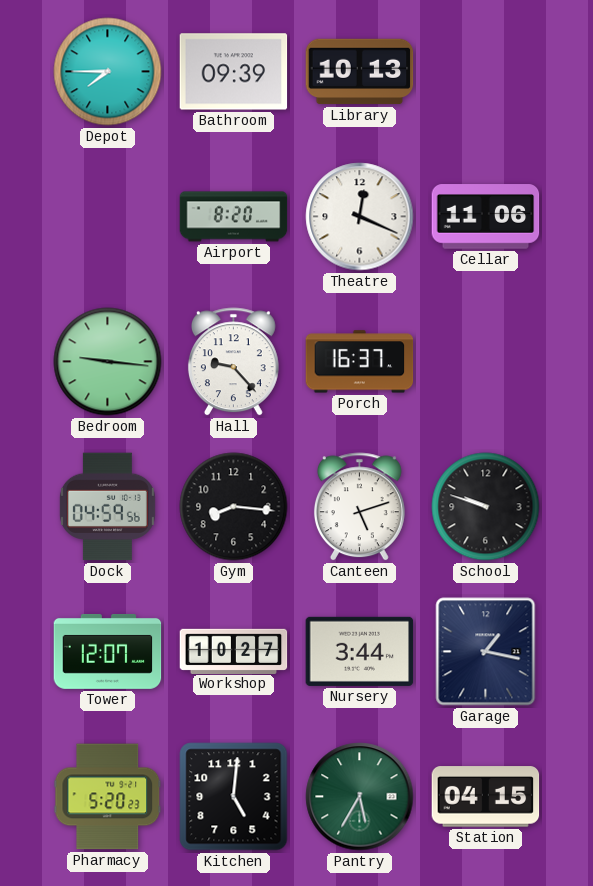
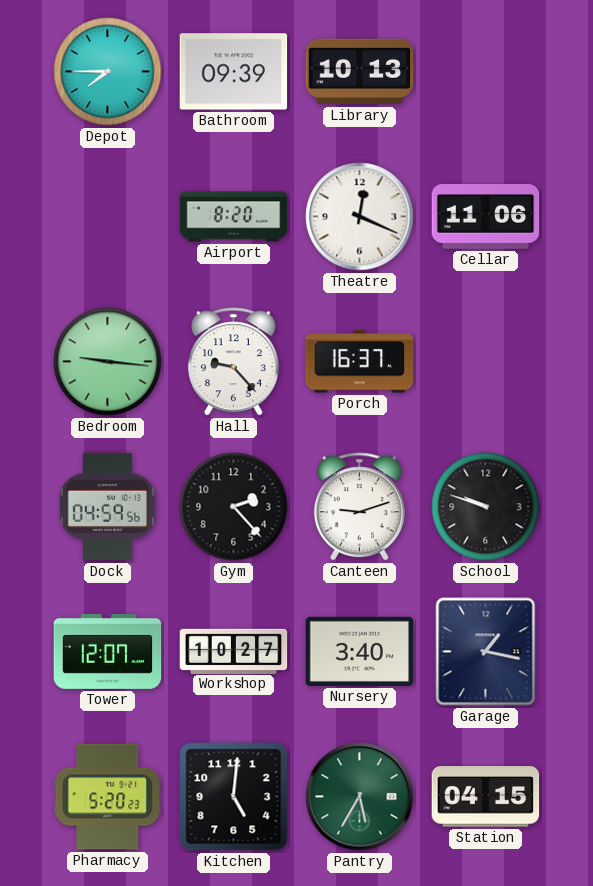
Gym: 8:16 -> 2:23 (234, 507)
Canteen: 5:12 -> 9:12 (359, 507)
Nursery: 3:44 -> 3:40 (360, 651)
